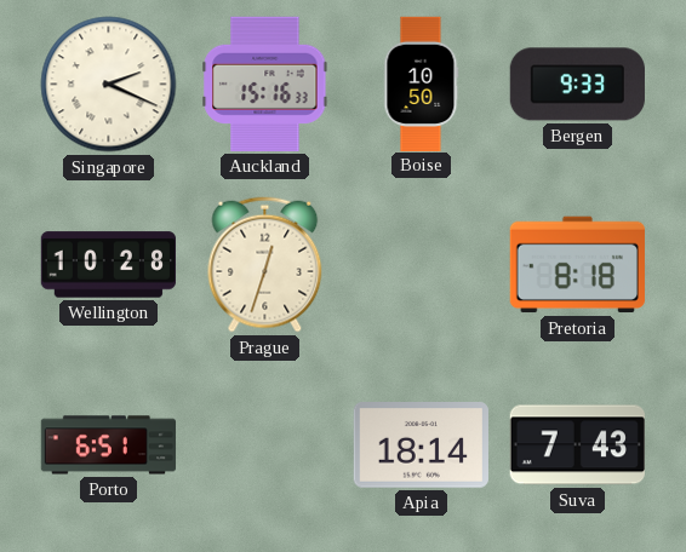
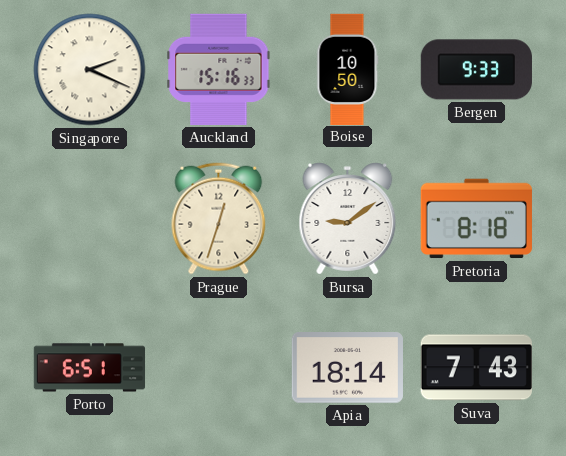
Wellington: 10:28 -> none (108, 265)
Bursa: none -> 9:09 (348, 219)
